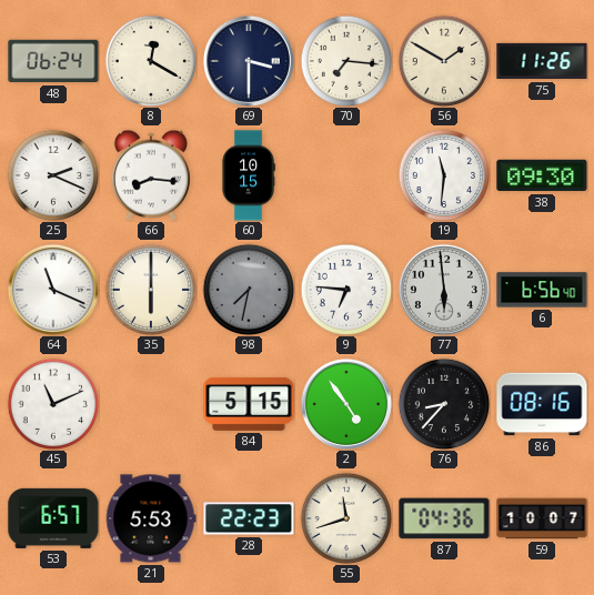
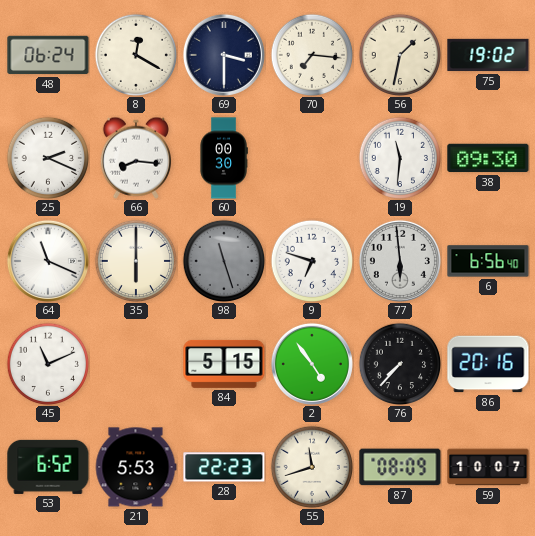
56: 1:50 -> 1:32 (399, 54)
75: 11:26 -> 19:02 (488, 55)
60: 10:15 -> 00:30 (224, 158)
98: 7:32 -> 11:27 (223, 260)
9: 6:46 -> 6:48 (311, 260)
76: 8:37 -> 7:37 (399, 363)
86: 08:16 -> 20:16 (488, 364)
53: 6:57 -> 6:52 (48, 467)
87: 04:36 -> 08:09 (400, 467)
